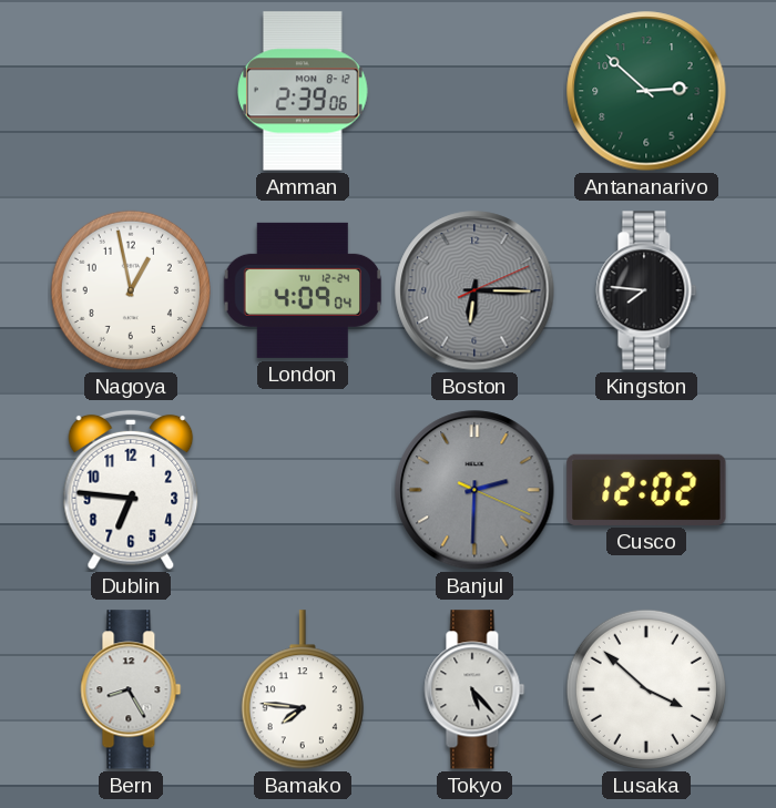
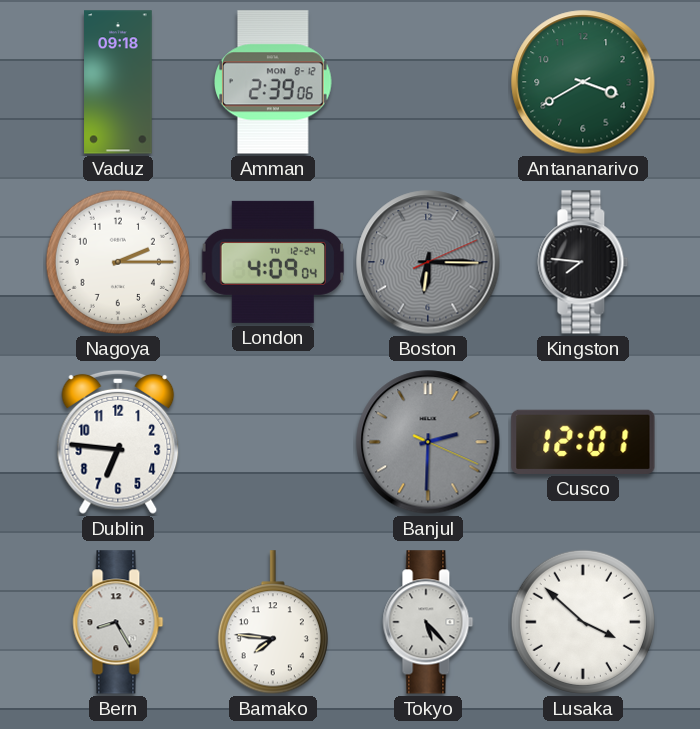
Vaduz: none -> 09:18 (118, 82)
Antananarivo: 2:52 -> 3:40 (583, 82)
Nagoya: 12:58 -> 2:15 (118, 262)
Cusco: 12:02 -> 12:01 (583, 442)
